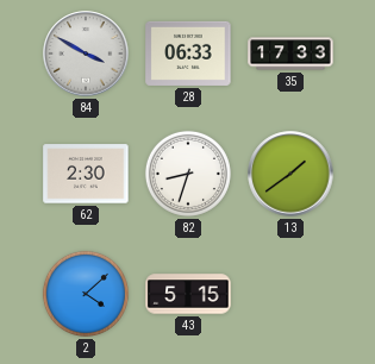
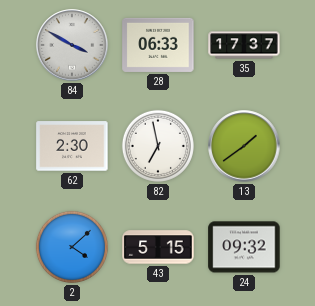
35: 17:33 -> 17:37 (244, 45)
82: 8:33 -> 6:58 (158, 146)
24: none -> 09:32 (244, 247)
